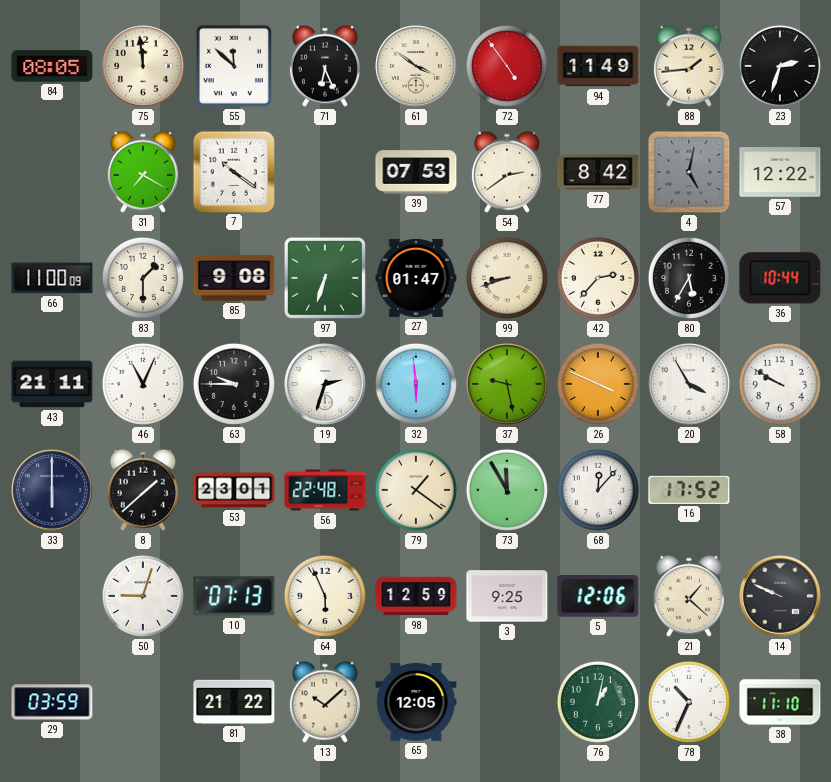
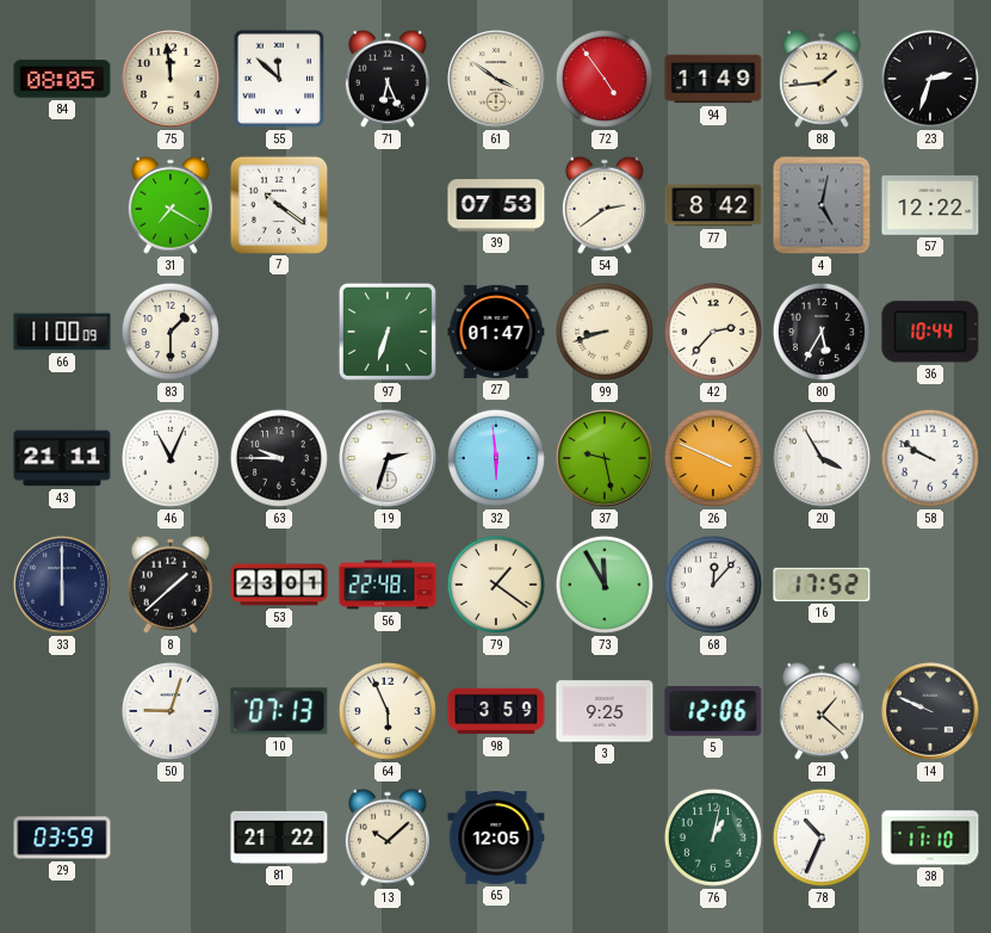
85: 9:08 -> none (234, 278)
98: 12:59 -> 3:59 (496, 711)
